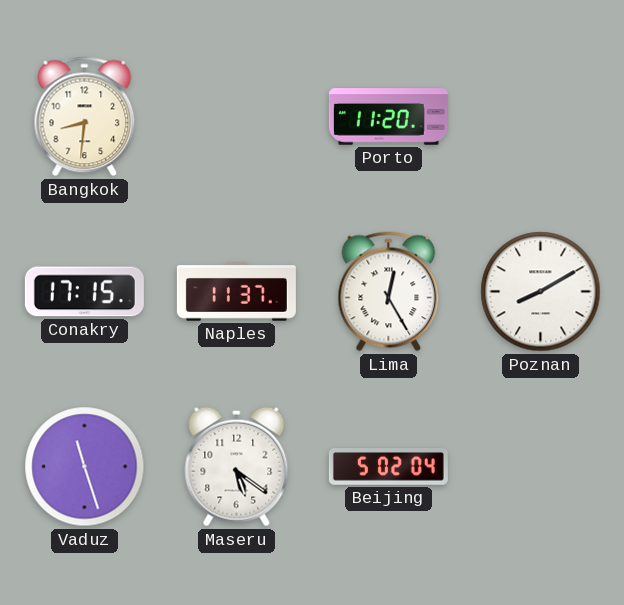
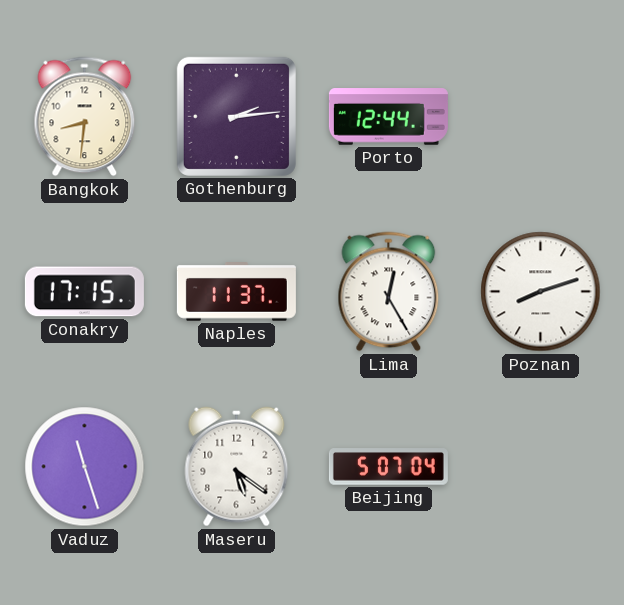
Gothenburg: none -> 2:14 (236, 116)
Porto: 11:20 -> 12:44 (388, 117)
Poznan: 8:10 -> 8:12 (541, 292)
Beijing: 5:02 -> 5:07 (388, 467)
